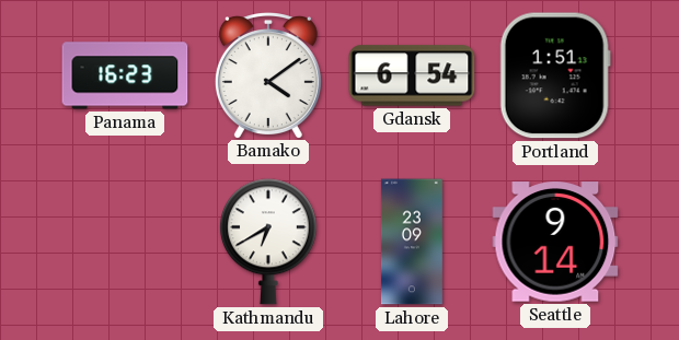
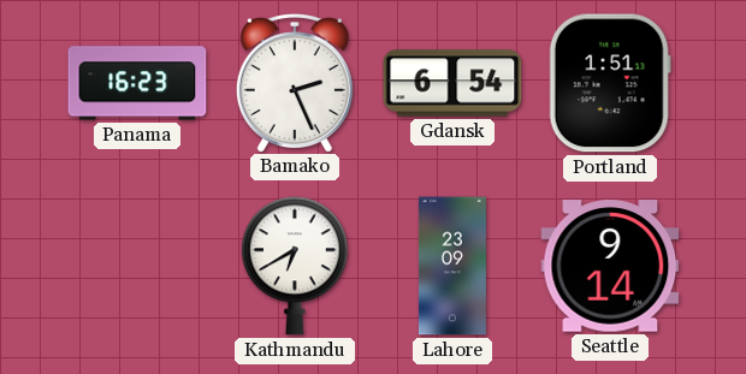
Bamako: 4:09 -> 2:26 (295, 83)
